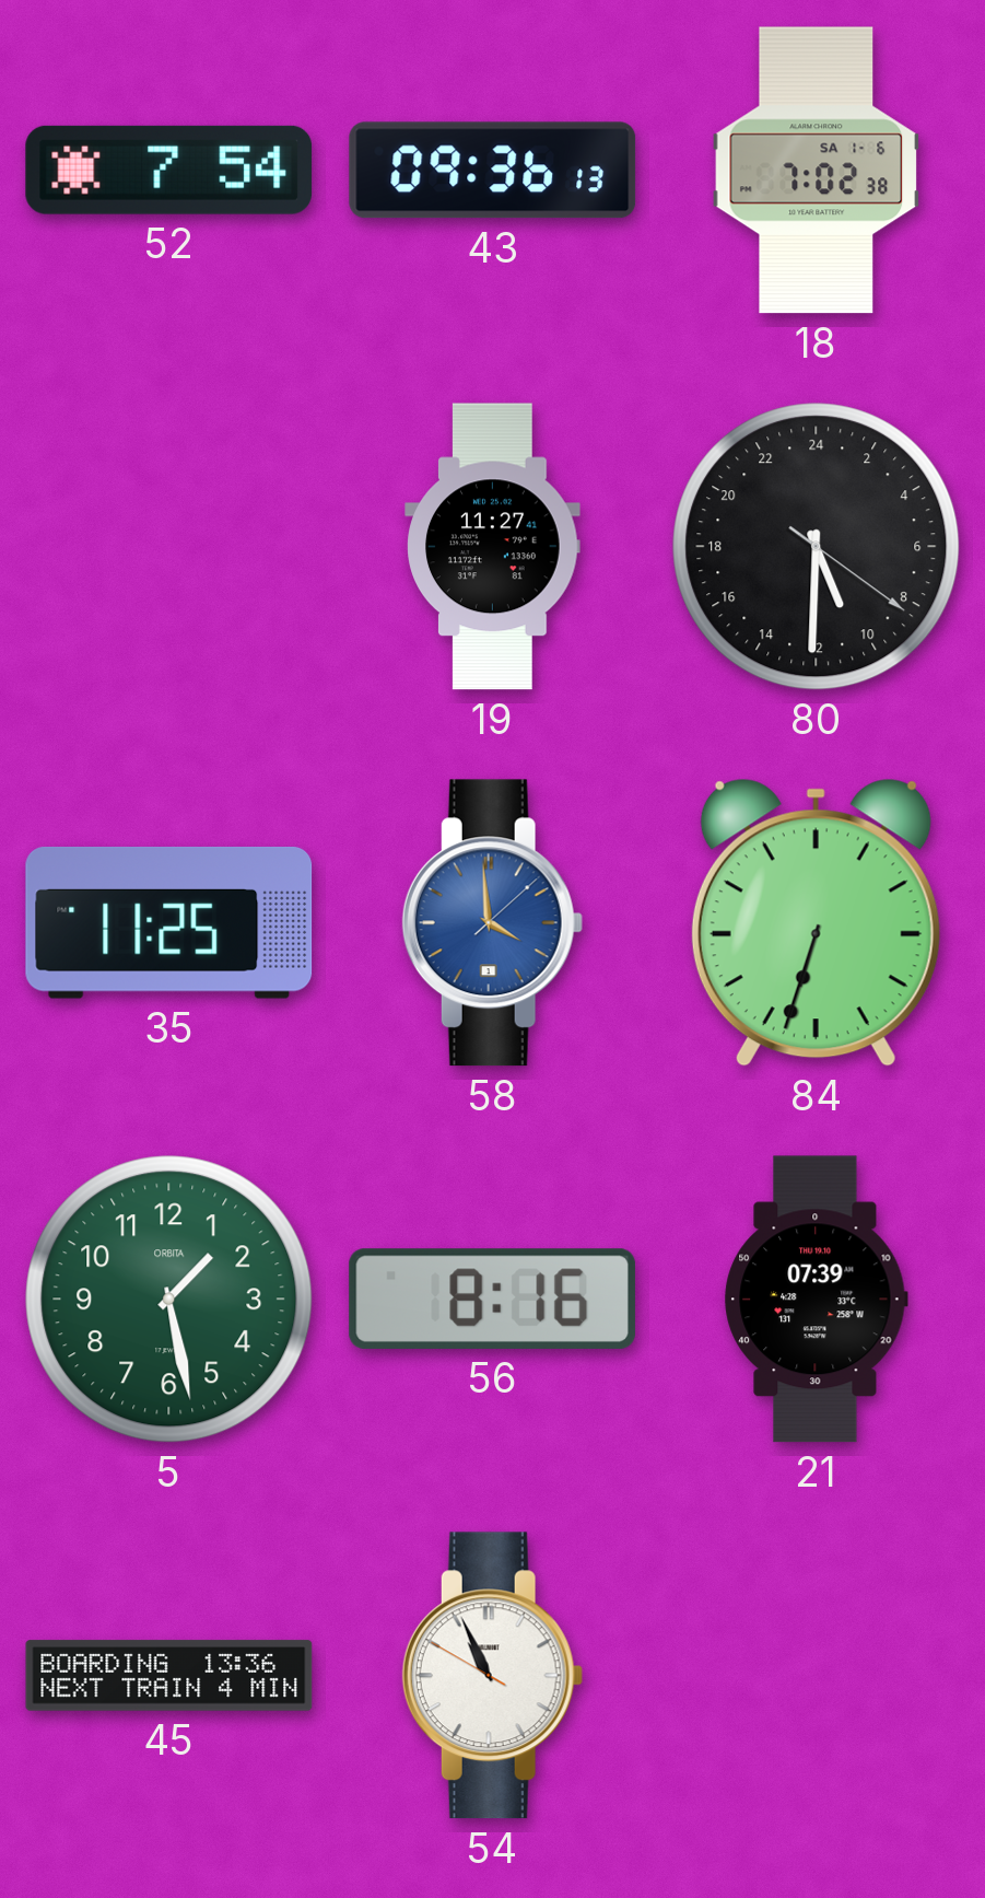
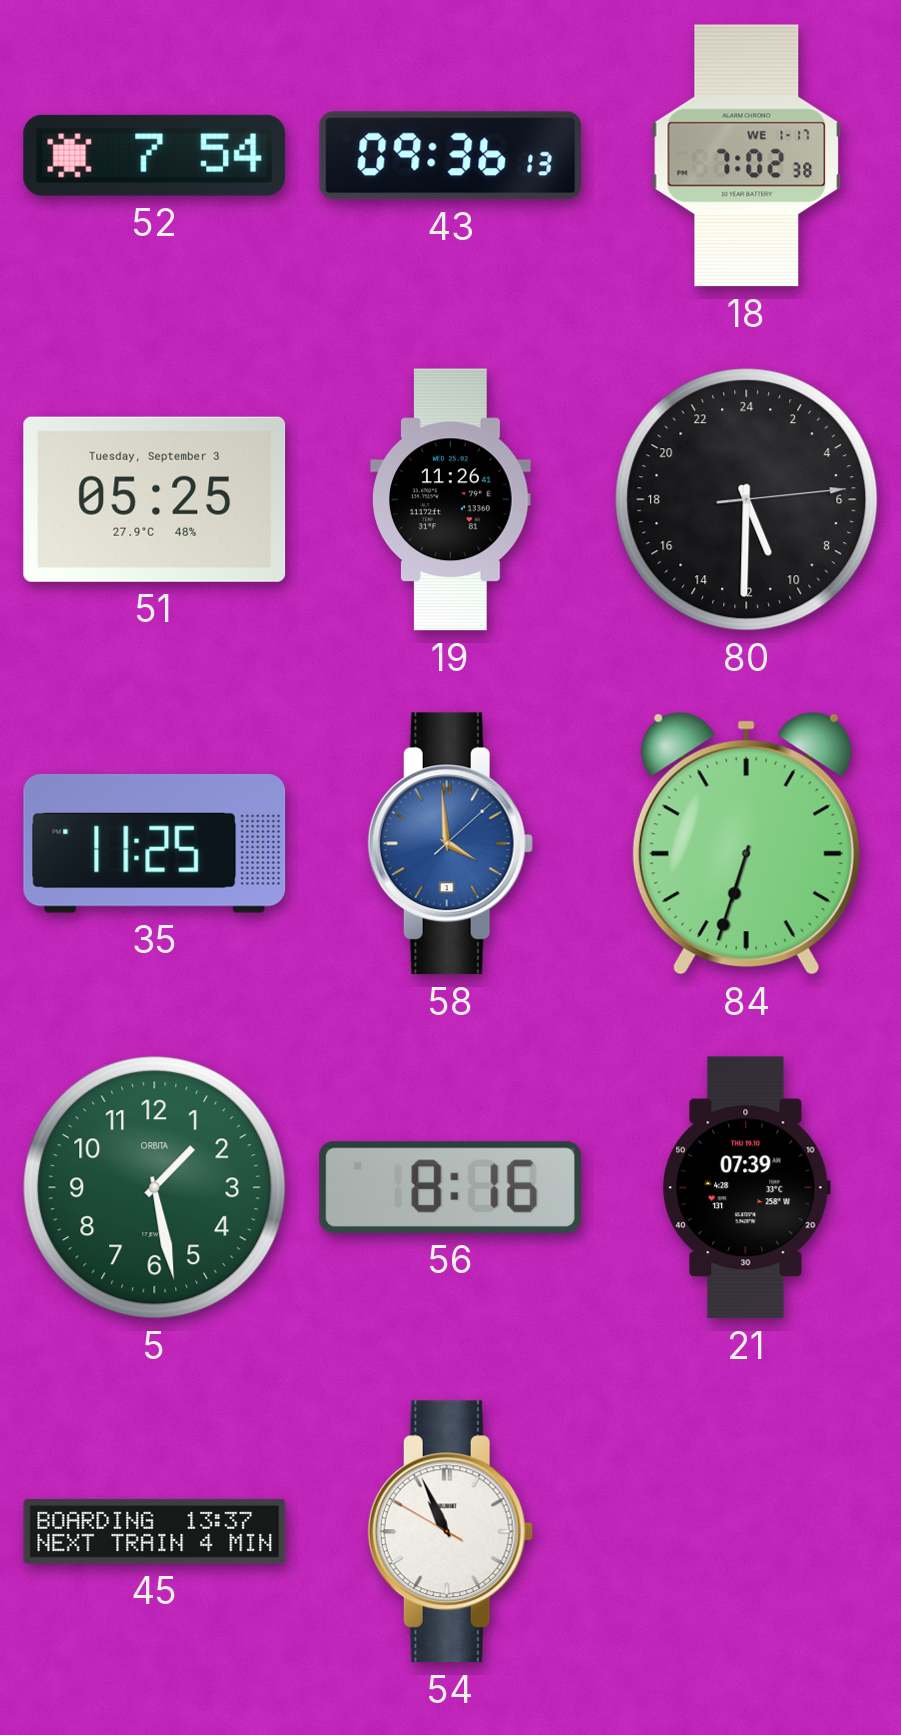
18 date: SA 1-6 -> WE 1-17 (747, 156)
51: none -> 05:25 (155, 499)
19: 11:27 -> 11:26 (451, 500)
80: 10:30:21 -> 10:30:14 (747, 500)
45: 13:36 -> 13:37 (155, 1532)
